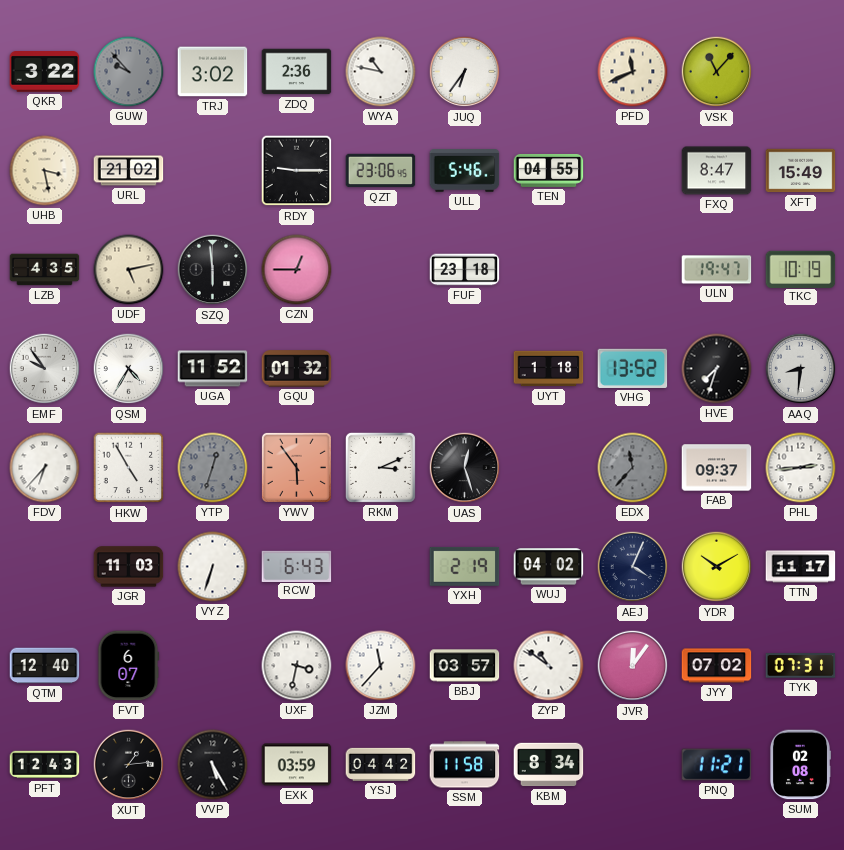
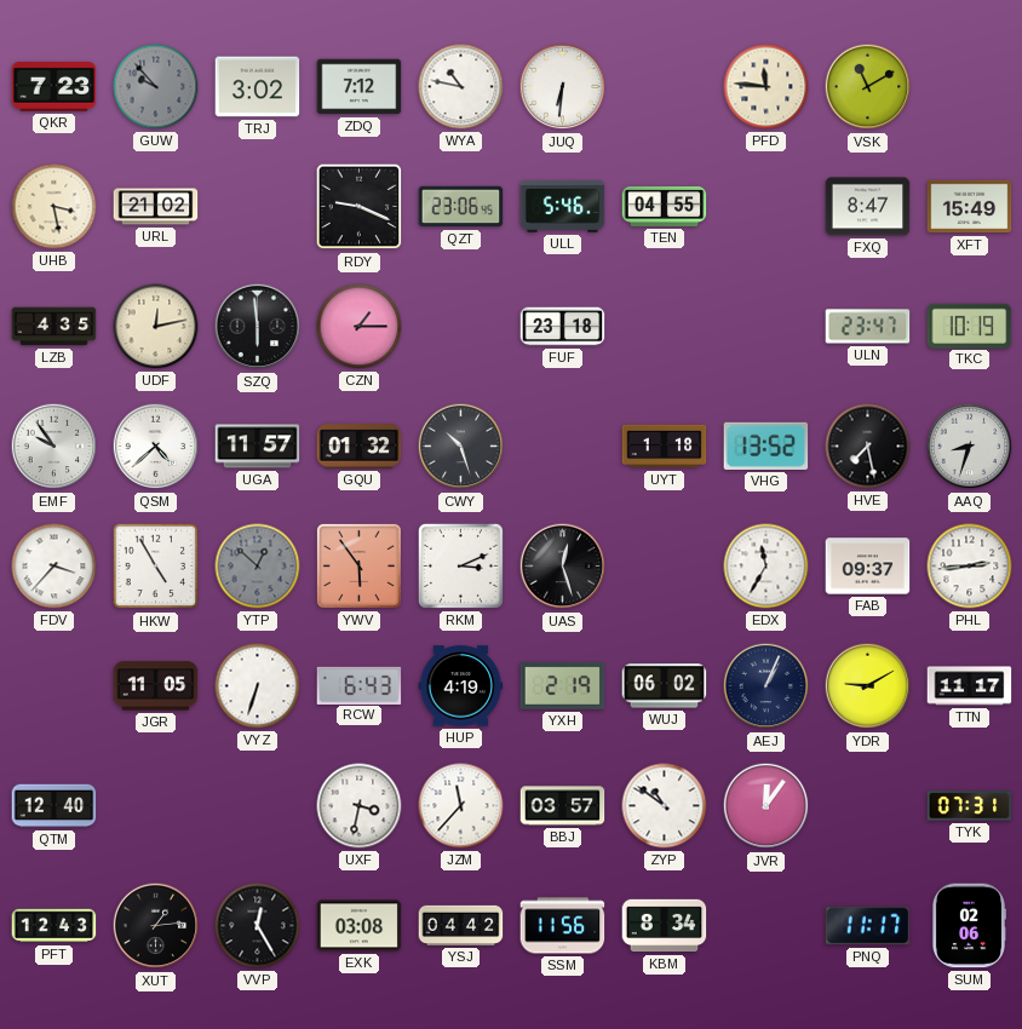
QKR: 3:22 -> 7:23 (54, 87)
ZDQ: 2:36 -> 7:12 (360, 87)
JUQ: 6:36 -> 6:31 (563, 87)
PFD: 11:41 -> 11:46 (766, 87)
VSK: 11:07 -> 11:10 (868, 87)
RDY: 9:15 -> 9:19 (360, 207)
UDF: 5:13 -> 12:13 (156, 327)
CZN: 12:45 -> 1:15 (360, 327)
ULN: 19:47 -> 23:47 (868, 327)
QSM: 4:35 -> 4:38 (156, 447)
UGA: 11:52 -> 11:57 (258, 447)
CWY: none -> 10:27 (461, 447)
HVE: 7:33 -> 7:28 (868, 447)
AAQ: 8:31 -> 8:33 (970, 447)
FDV: 6:37 -> 3:37 (54, 567)
YTP: 12:33 -> 12:52 (258, 567)
EDX: 11:37 -> 11:35 (766, 567)
EDX dial: grey -> white (766, 567)
JGR: 11:03 -> 11:05 (156, 686)
HUP: none -> 4:19 (461, 686)
WUJ: 04:02 -> 06:02 (665, 686)
AEJ: 4:04 -> 1:04 (766, 686)
YDR: 10:10 -> 9:10 (868, 686)
FVT: 6:07 -> none (129, 666)
JYY: 07:02 -> none (717, 666)
VVP: 5:25 -> 12:25 (258, 926)
EXK: 03:59 -> 03:08 (360, 926)
SSM: 11:58 -> 11:56 (563, 926)
PNQ: 11:21 -> 11:17 (868, 926)
SUM: 02:08 -> 02:06 (968, 926)
